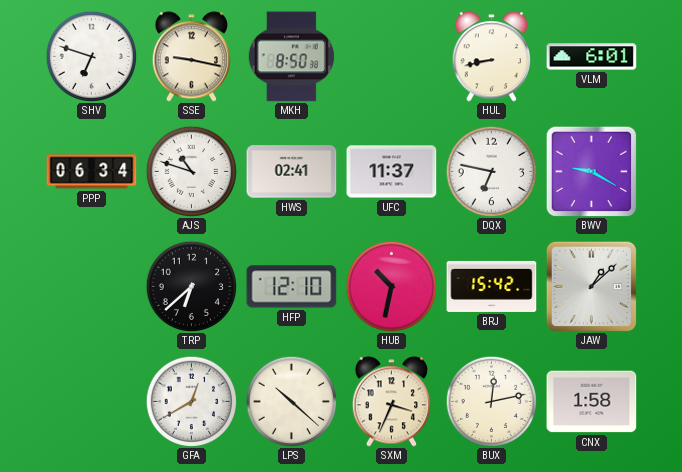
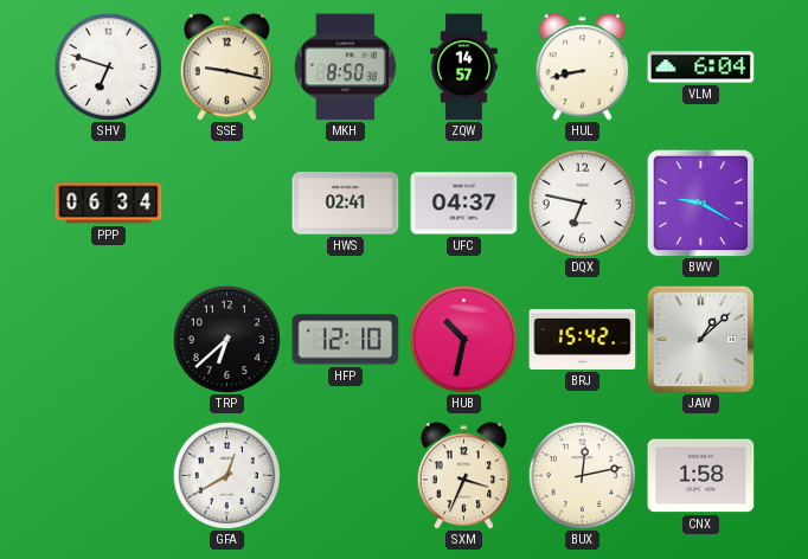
ZQW: none -> 14:57 (464, 68)
VLM: 6:01 -> 6:04 (701, 68)
AJS: 10:48 -> none (191, 171)
UFC: 11:37 -> 04:37 (464, 204)
LPS: 10:22 -> none (291, 401)
